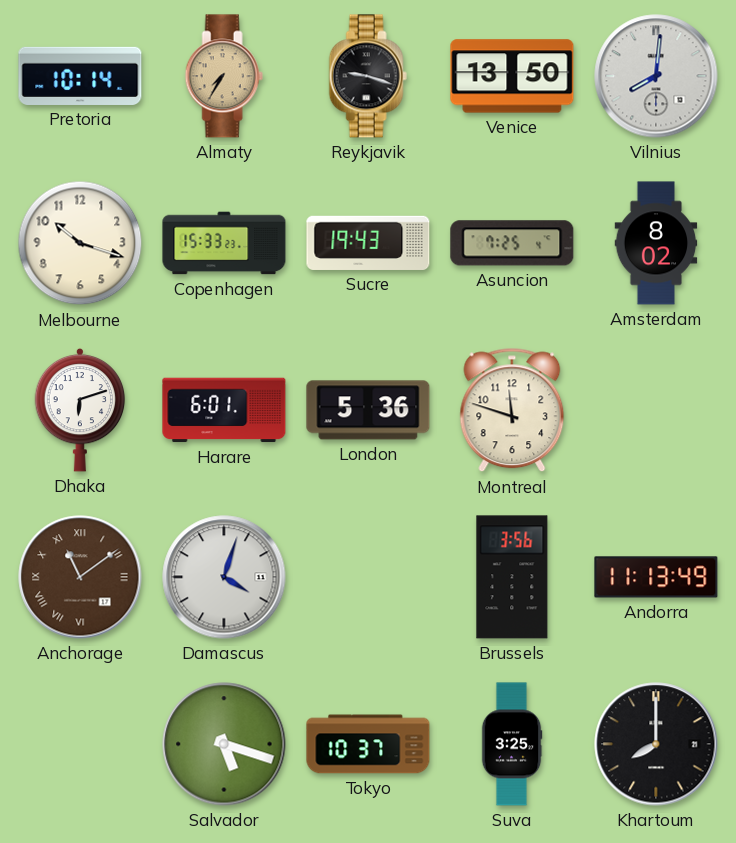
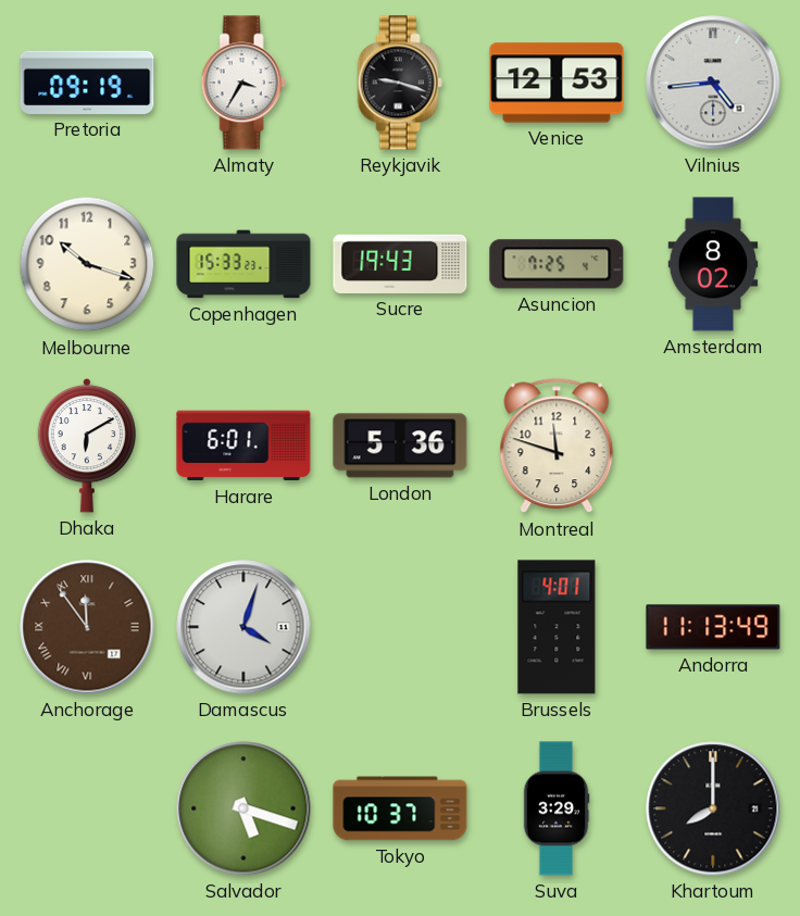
Pretoria: 10:14 -> 09:19 (87, 83)
Almaty: 7:35 -> 3:35 (243, 83)
Almaty dial: champagne -> white (243, 83)
Venice: 13:50 -> 12:53 (557, 83)
Vilnius: 8:01 -> 4:44 (713, 83)
Dhaka: 6:12 -> 6:10 (87, 446)
Anchorage: 11:09 -> 11:54 (87, 627)
Brussels: 3:56 -> 4:01 (557, 627)
Suva: 3:25 -> 3:29 (557, 808)
